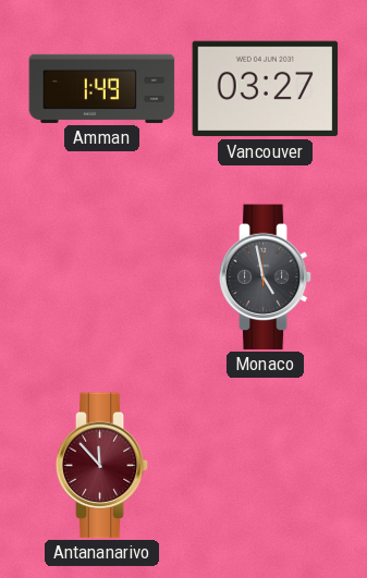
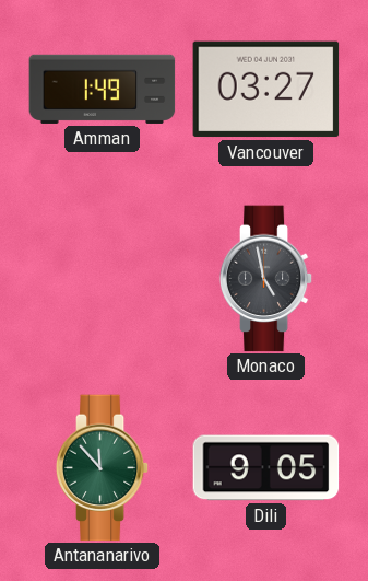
Antananarivo dial: burgundy -> green (103, 468)
Dili: none -> 9:05 (266, 468)
